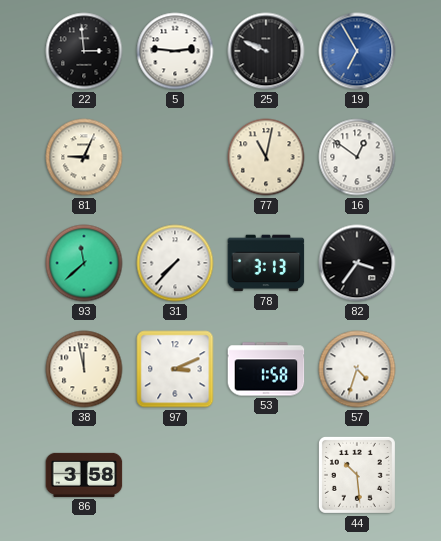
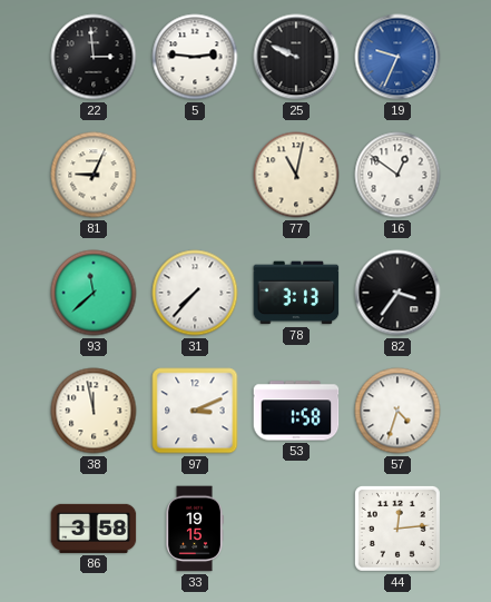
19: 6:55 -> 9:34 (397, 57)
33: none -> 19:15 (195, 529)
44: 10:29 -> 12:14 (397, 529)
